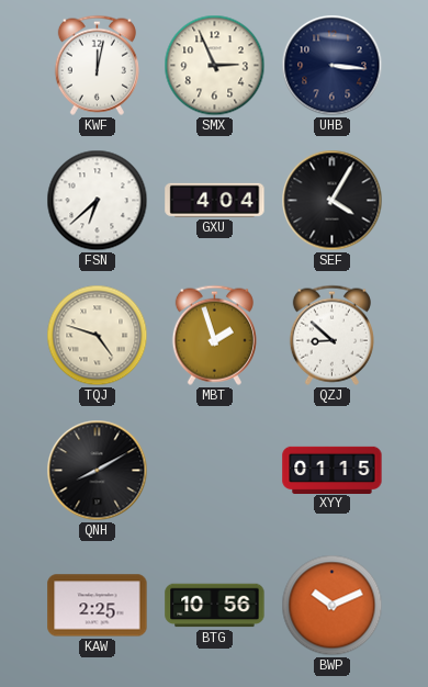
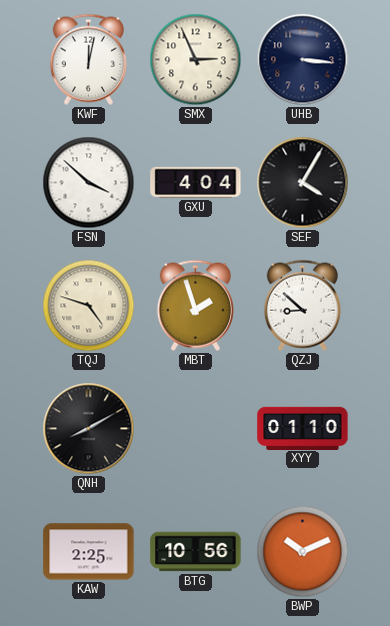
FSN: 6:38 -> 3:52 (89, 183)
XYY: 01:15 -> 01:10 (303, 428)
